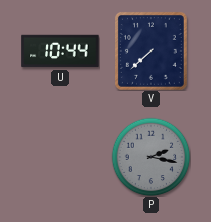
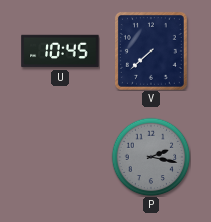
U: 10:44 -> 10:45 (60, 51)
